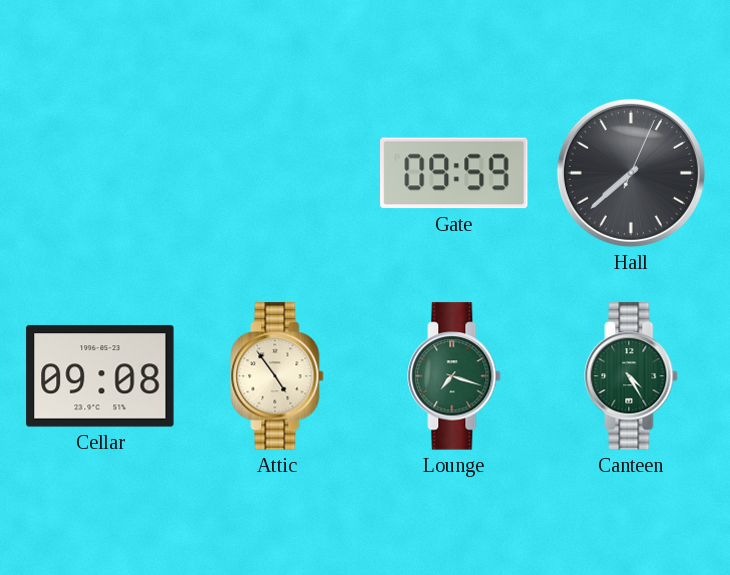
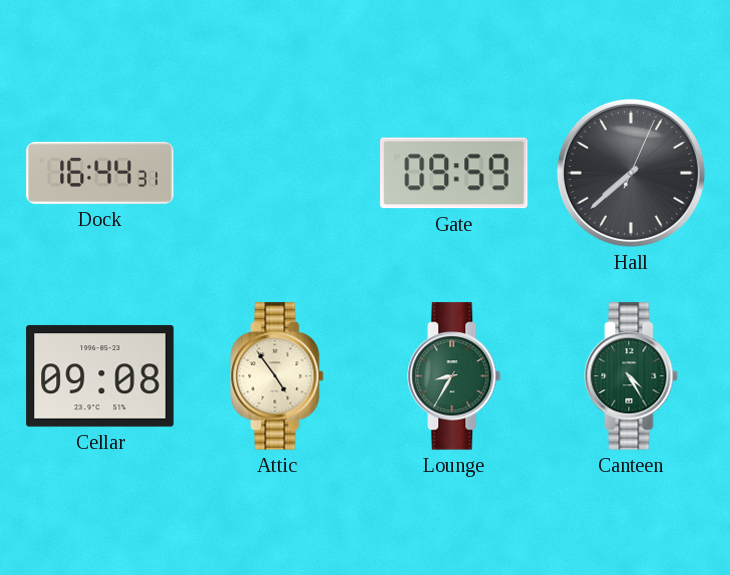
Dock: none -> 16:44 (100, 173)
Lounge: 7:18 -> 8:35 (454, 376)
